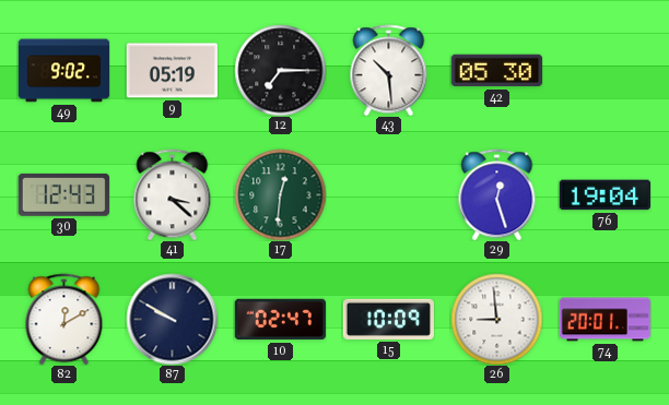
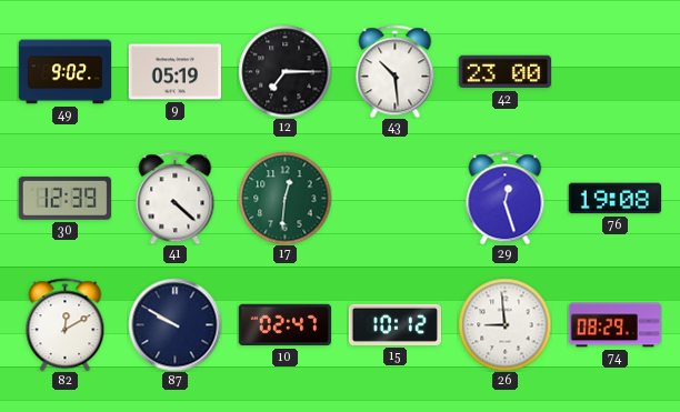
42: 05:30 -> 23:00 (504, 72)
30: 12:43 -> 12:39 (64, 198)
41: 3:22 -> 4:22 (176, 198)
76: 19:04 -> 19:08 (614, 199)
15: 10:09 -> 10:12 (394, 324)
74: 20:01 -> 08:29 (614, 325)
